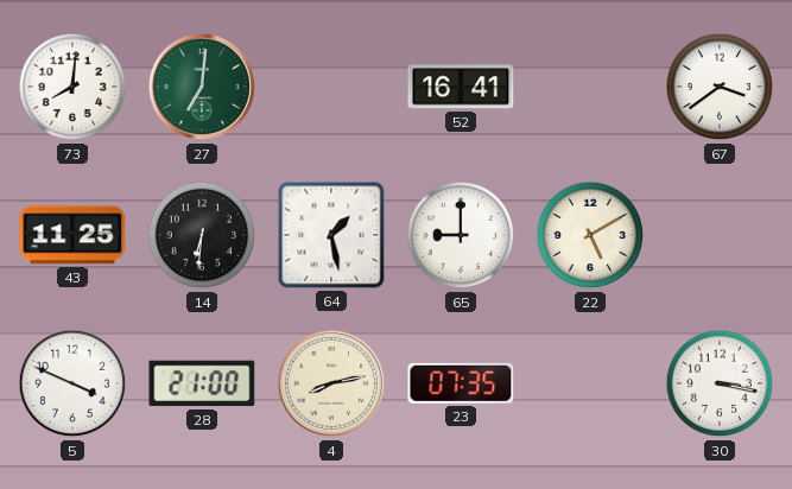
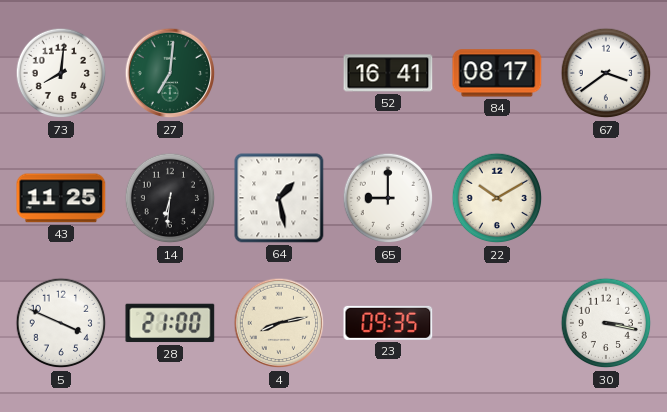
84: none -> 08:17 (497, 73)
22: 5:10 -> 10:10 (497, 198)
23: 07:35 -> 09:35 (388, 323)
